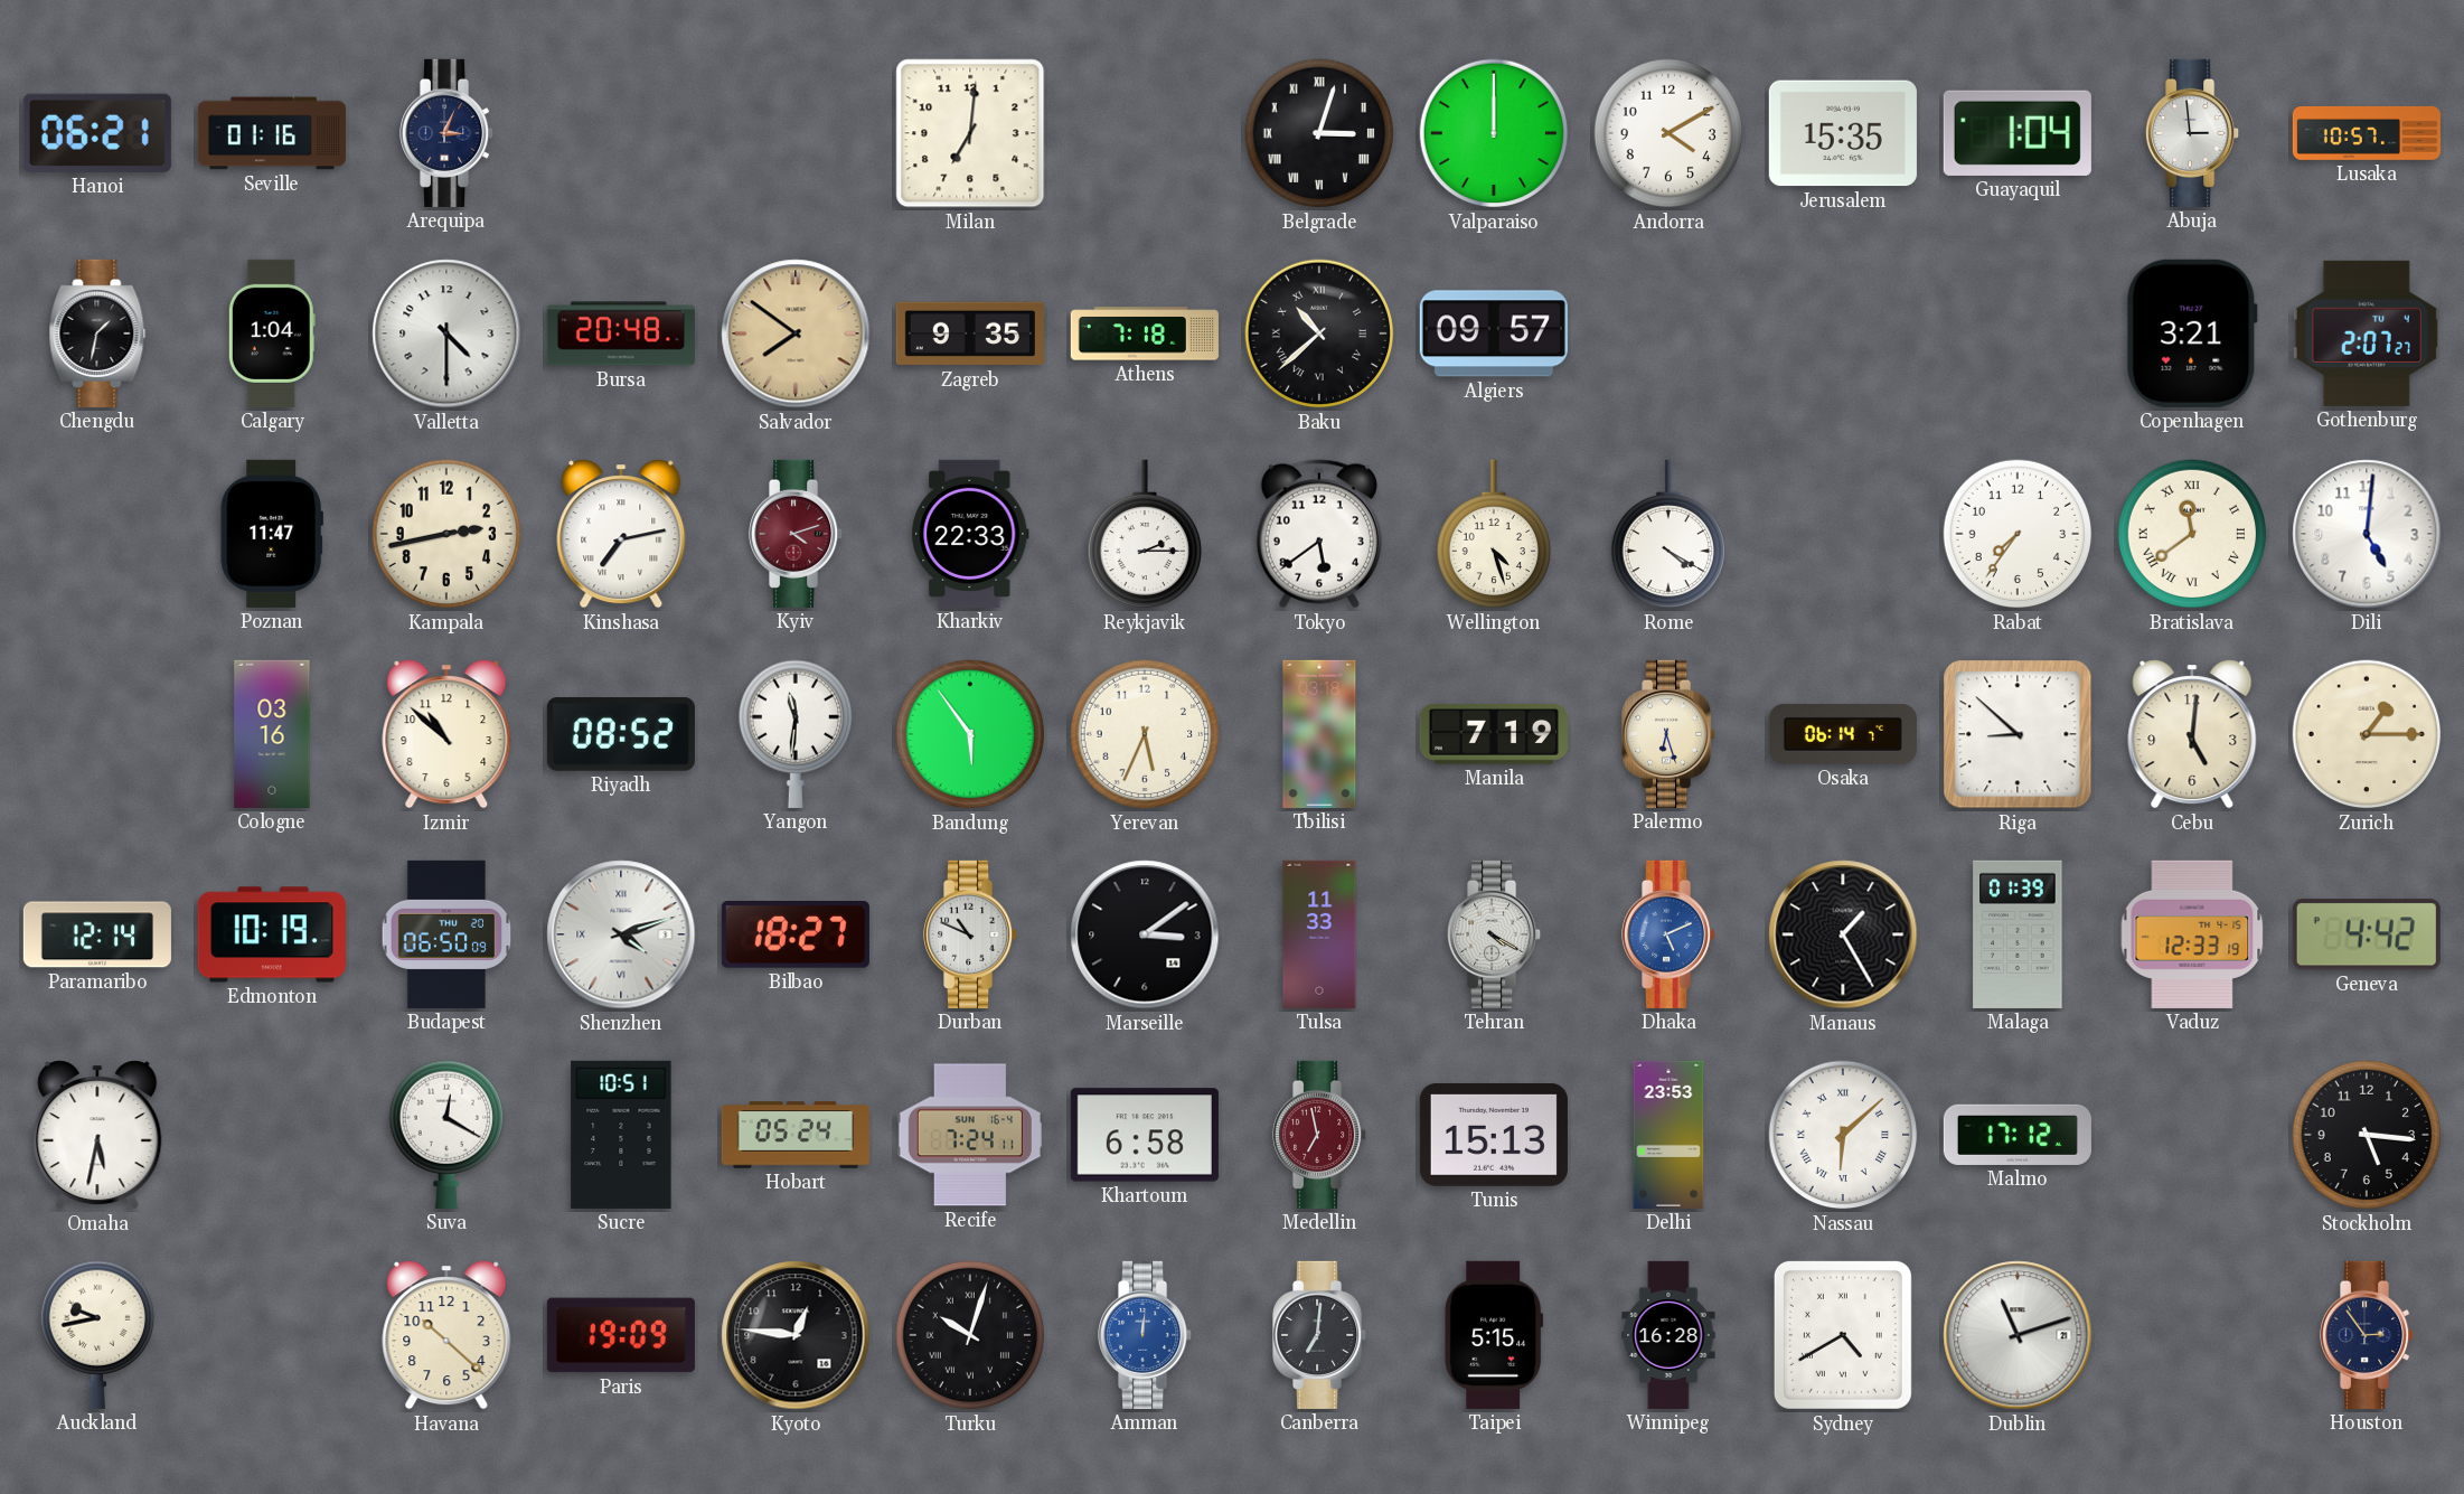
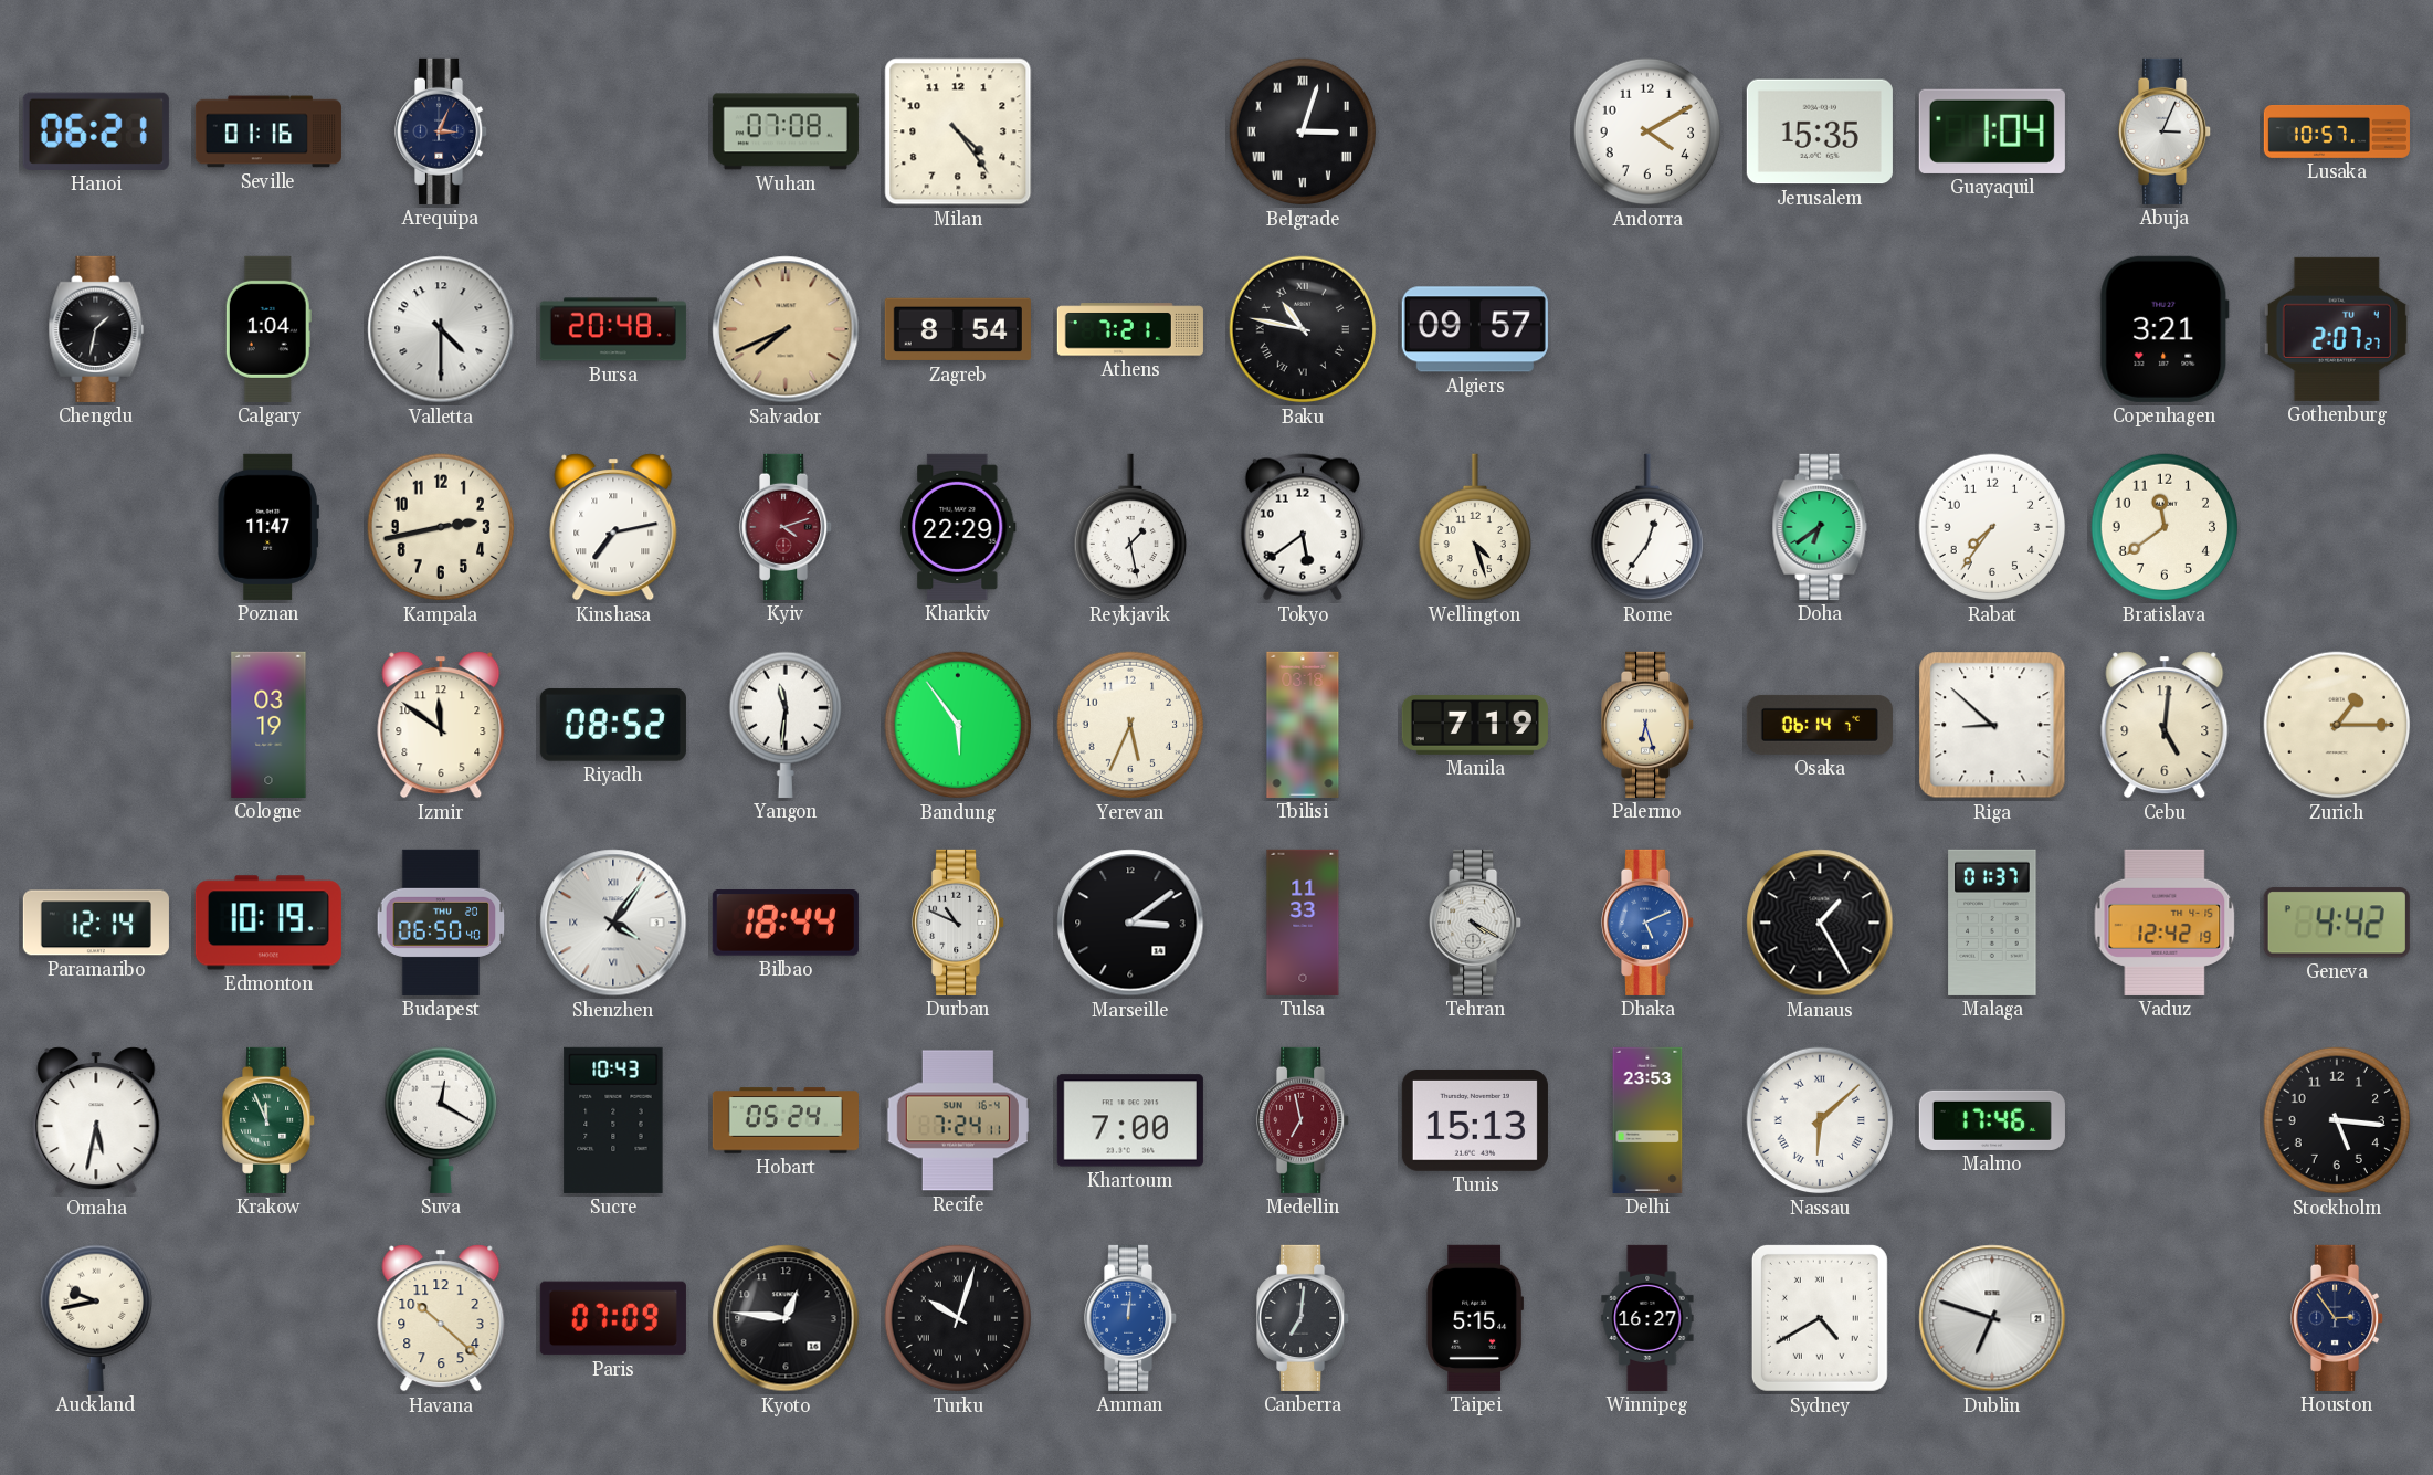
Wuhan: none -> 07:08 (786, 131)
Milan: 7:01 -> 4:24 (958, 131)
Valparaiso: 12:00 -> none (1494, 133)
Abuja: 2:59 -> 3:04 (2166, 131)
Salvador: 7:51 -> 7:41 (786, 329)
Zagreb: 9:35 -> 8:54 (958, 329)
Athens: 7:18 -> 7:21 (1130, 329)
Baku: 10:38 -> 10:47 (1303, 329)
Kharkiv: 22:33 -> 22:29 (958, 527)
Reykjavik: 2:15 -> 1:28 (1129, 527)
Rome: 4:20 -> 12:36 (1646, 527)
Doha: none -> 6:39 (1820, 527)
Bratislava numerals: Roman -> Arabic (2165, 527)
Dili: 5:01 -> none (2367, 534)
Cologne: 03:16 -> 03:19 (268, 725)
Izmir: 10:52 -> 11:51 (441, 725)
Budapest: 06:50:09 -> 06:50:40 (441, 923)
Shenzhen: 4:12 -> 4:06 (613, 923)
Bilbao: 18:27 -> 18:44 (786, 923)
Malaga: 01:39 -> 01:37 (1992, 923)
Vaduz: 12:33 -> 12:42 (2165, 923)
Krakow: none -> 11:56 (270, 1120)
Sucre: 10:51 -> 10:43 (613, 1120)
Khartoum: 6:58 -> 7:00 (1130, 1120)
Malmo: 17:12 -> 17:46 (1992, 1120)
Paris: 19:09 -> 07:09 (613, 1318)
Winnipeg: 16:28 -> 16:27 (1647, 1318)
Dublin: 11:12 -> 6:48 (1992, 1318)
